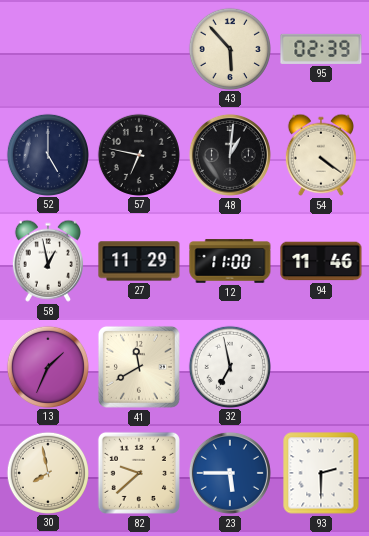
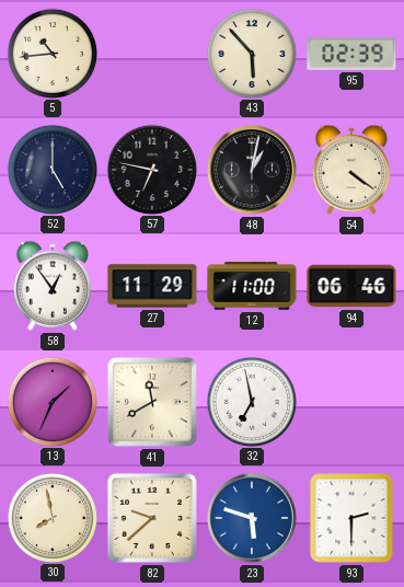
5: none -> 10:44 (51, 53)
48: 1:01 -> 1:02 (252, 170)
58: 12:58 -> 12:54 (53, 286)
94: 11:46 -> 06:46 (351, 286)
23: 5:45 -> 5:48 (252, 518)
